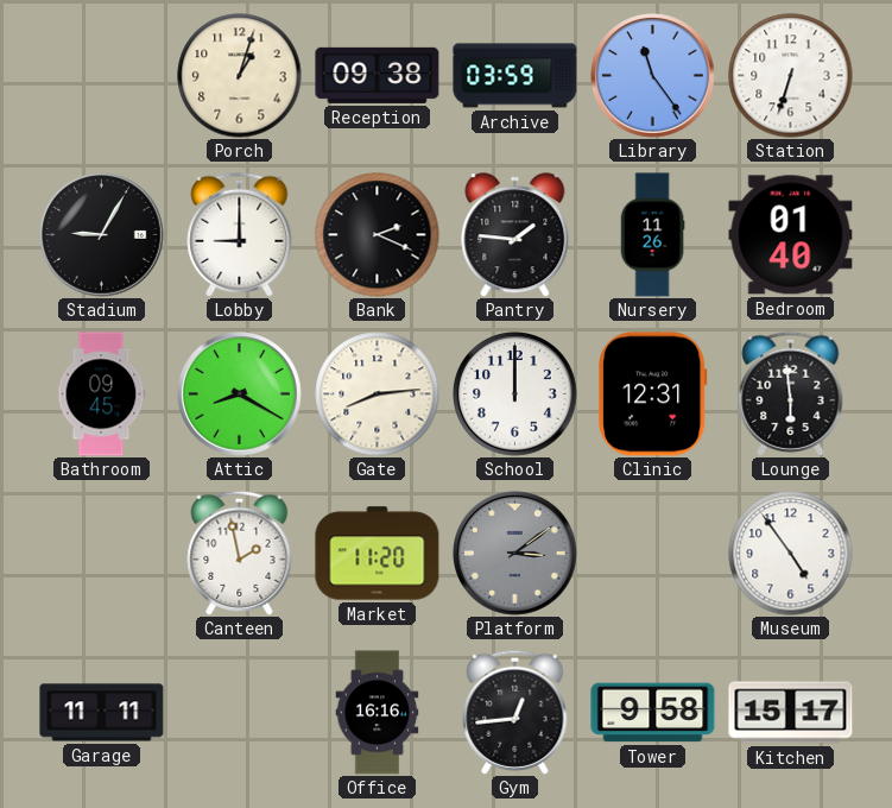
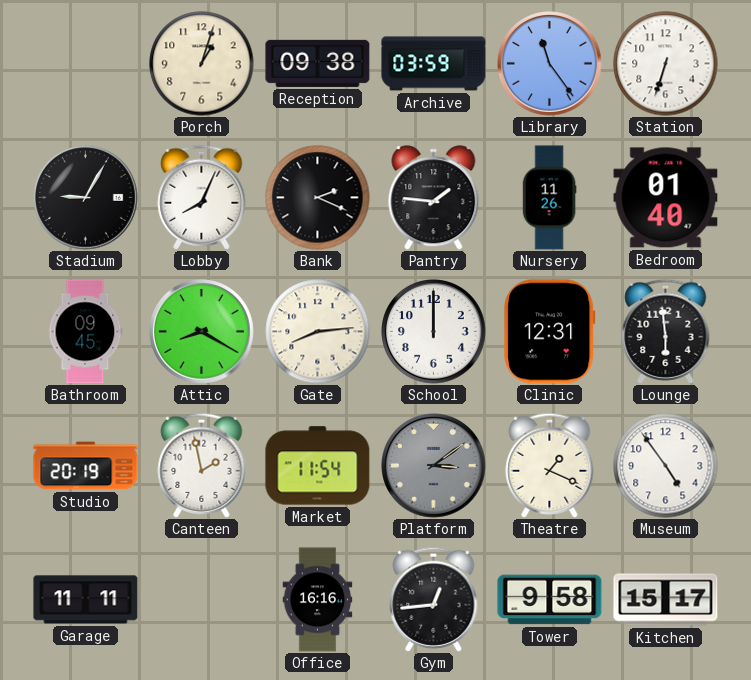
Lobby: 9:00 -> 8:04 (202, 197)
Studio: none -> 20:19 (86, 466)
Market: 11:20 -> 11:54 (318, 466)
Theatre: none -> 1:19 (550, 465)
